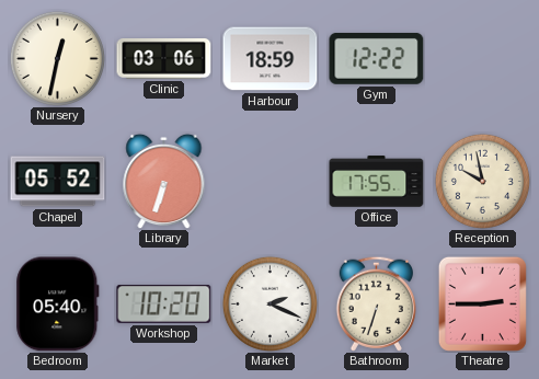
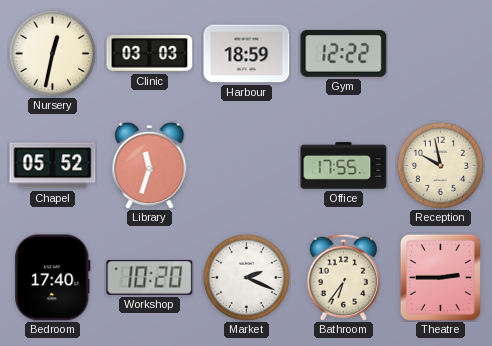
Clinic: 03:06 -> 03:03 (150, 54)
Library: 6:33 -> 11:33 (150, 165)
Bedroom: 05:40 -> 17:40 (53, 278)
Bathroom: 6:33 -> 6:36 (343, 277)
